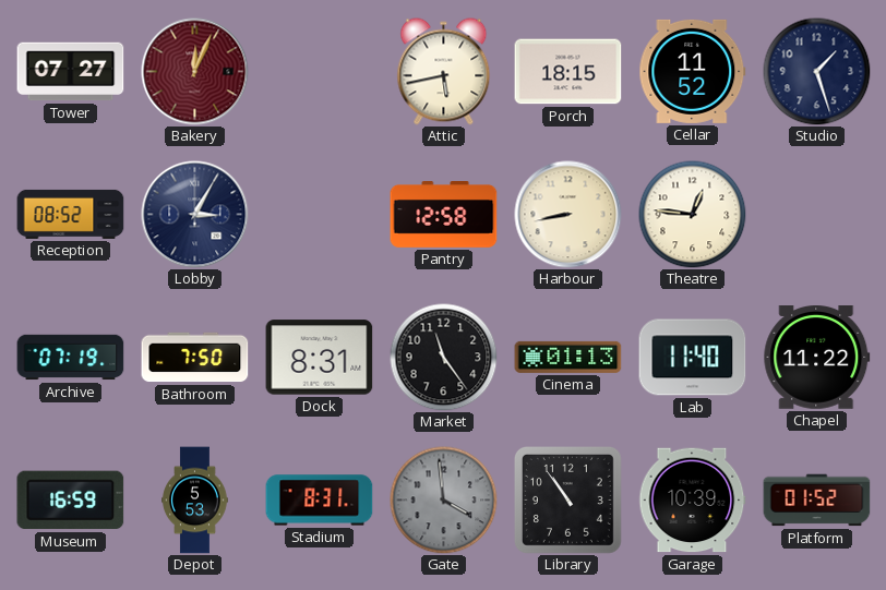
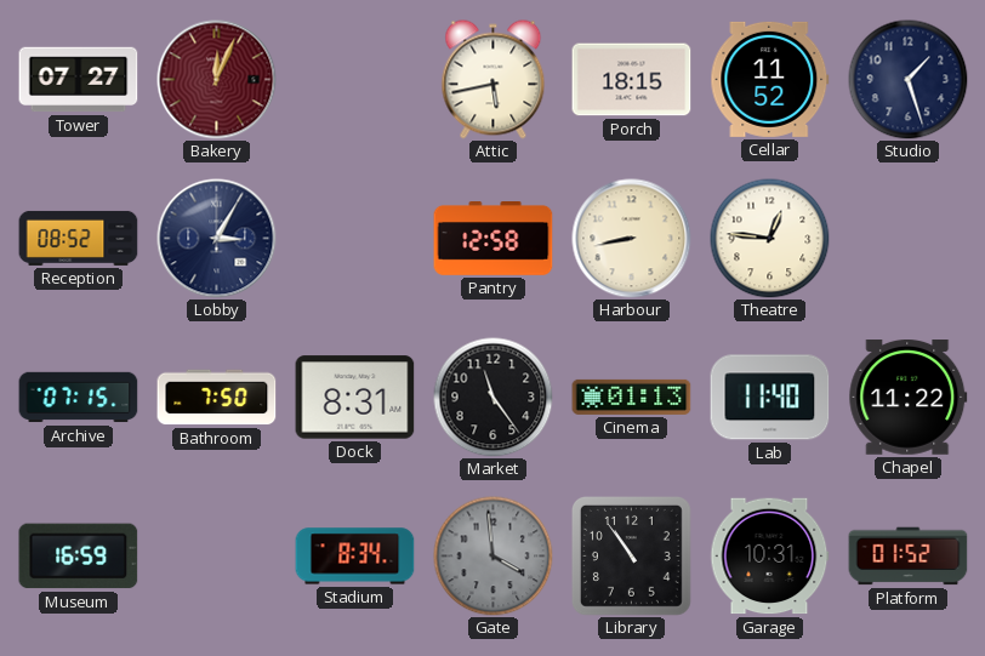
Archive: 07:19 -> 07:15 (79, 398)
Depot: 5:53 -> none (195, 501)
Stadium: 8:31 -> 8:34 (355, 557)
Garage: 10:39 -> 10:31 (770, 557)
